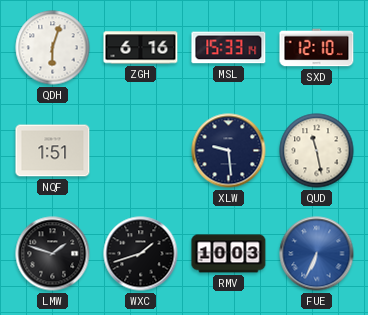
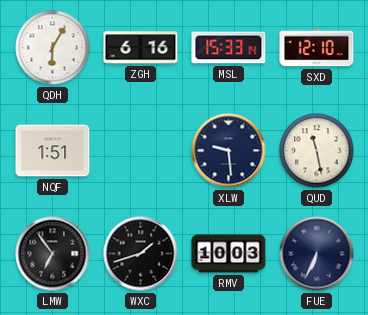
QDH: 6:03 -> 6:05 (53, 48)
LMW: 1:48 -> 6:54 (53, 254)
FUE dial: blue -> navy (317, 254)
